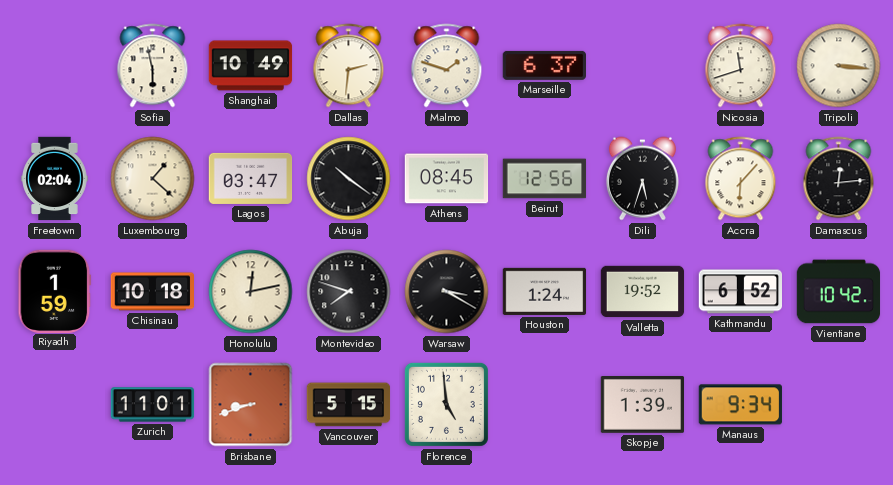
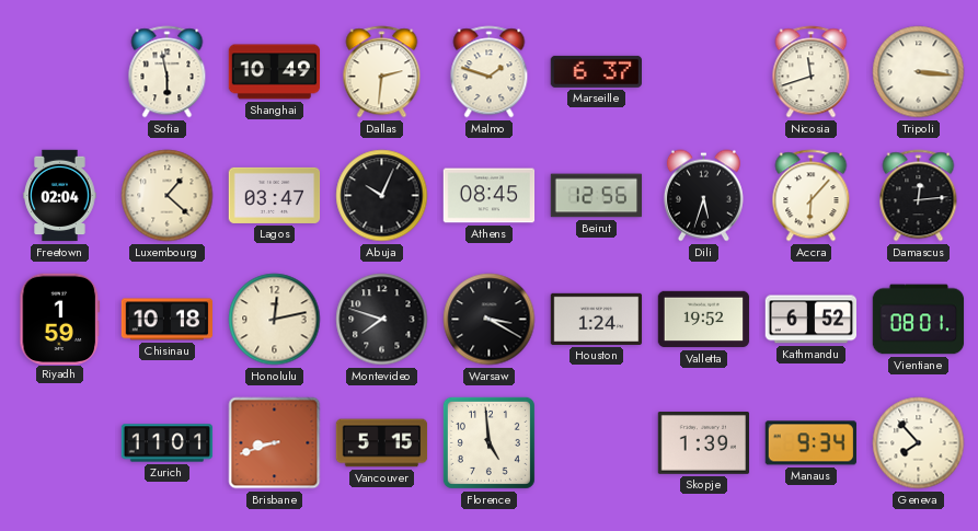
Abuja: 10:21 -> 10:04 (382, 196)
Vientiane: 10:42 -> 08:01 (919, 320)
Geneva: none -> 7:53 (919, 443)
